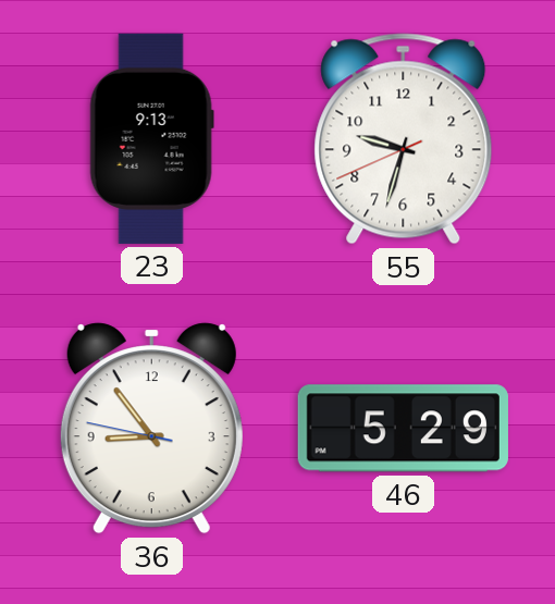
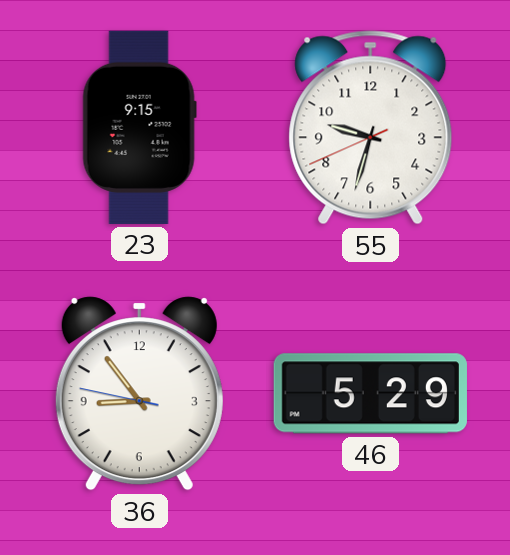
23: 9:13 -> 9:15 (139, 127)
